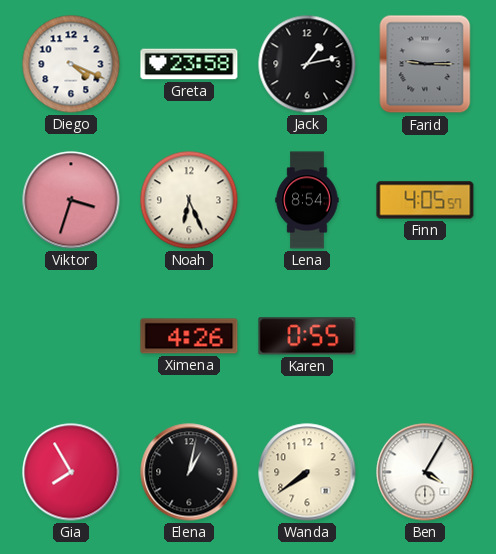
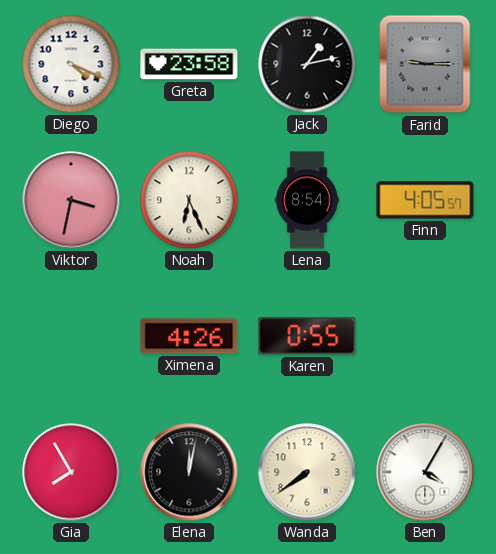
Viktor: 3:33 -> 3:32 (71, 200)
Elena: 1:02 -> 12:02 (189, 472)
